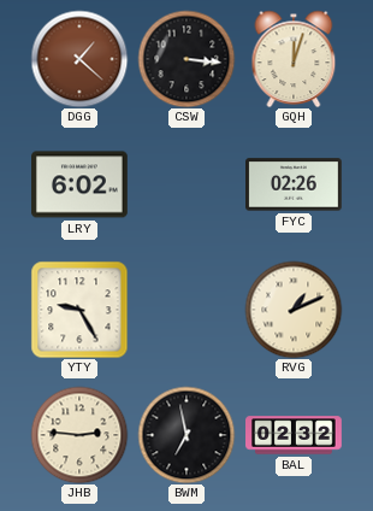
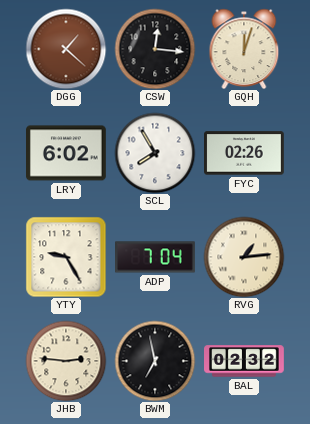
CSW: 3:16 -> 12:16 (155, 49)
SCL: none -> 7:55 (155, 153)
ADP: none -> 7:04 (156, 257)
RVG: 1:11 -> 1:14 (244, 257)
